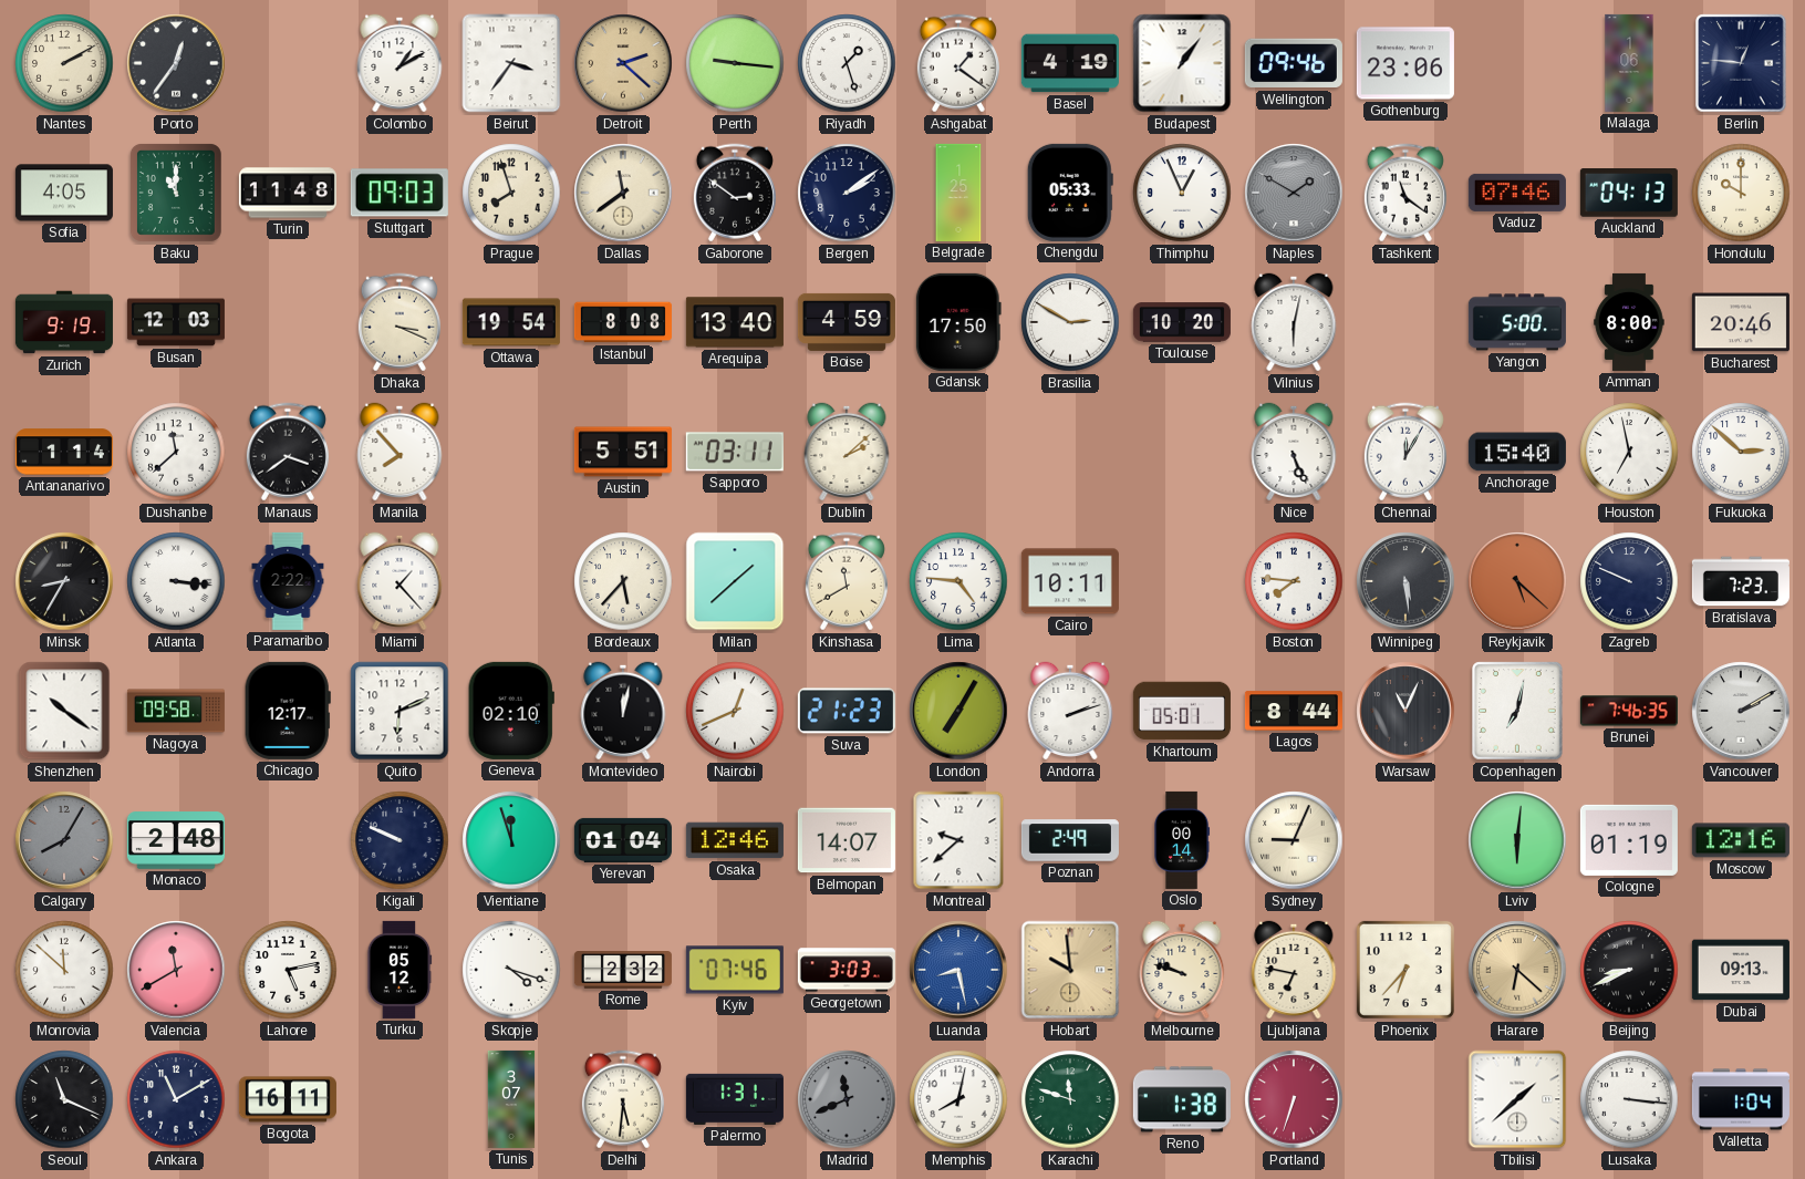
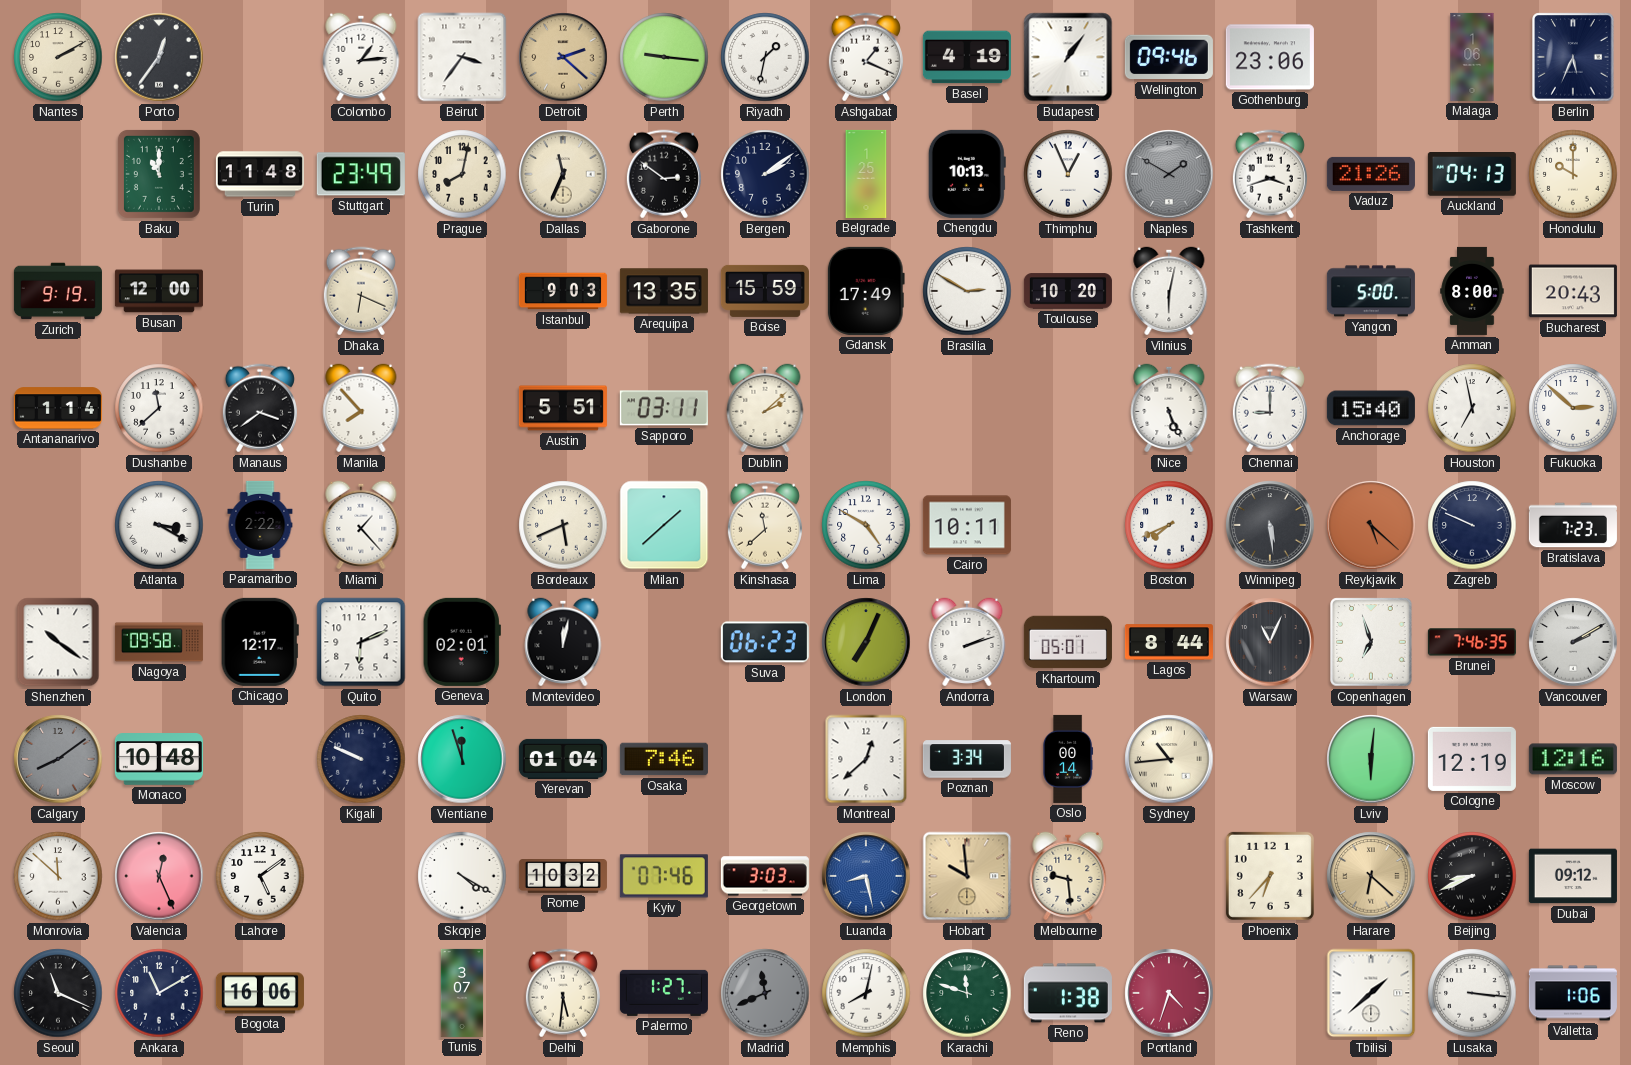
Colombo: 1:10 -> 1:14 (361, 57)
Riyadh: 1:27 -> 1:32 (765, 57)
Ashgabat: 1:21 -> 1:19 (866, 57)
Berlin: 12:46 -> 5:34 (1573, 57)
Sofia: 4:05 -> none (64, 193)
Stuttgart: 09:03 -> 23:49 (361, 174)
Prague: 7:57 -> 8:02 (462, 174)
Dallas: 11:39 -> 11:34 (563, 174)
Chengdu: 05:33 -> 10:13 (967, 174)
Tashkent: 11:21 -> 3:42 (1270, 174)
Vaduz: 07:46 -> 21:26 (1371, 174)
Busan: 12:03 -> 12:00 (159, 291)
Dhaka: 3:19 -> 6:19 (361, 291)
Ottawa: 19:54 -> none (511, 322)
Istanbul: 8:08 -> 9:03 (563, 291)
Arequipa: 13:40 -> 13:35 (664, 291)
Boise: 4:59 -> 15:59 (765, 291)
Gdansk: 17:50 -> 17:49 (866, 291)
Bucharest: 20:46 -> 20:43 (1573, 291)
Chennai: 12:05 -> 9:00 (1270, 408)
Minsk: 8:35 -> none (64, 581)
Atlanta: 3:16 -> 3:20 (159, 525)
Bordeaux: 5:37 -> 5:41 (563, 525)
Kinshasa: 11:40 -> 11:38 (765, 525)
Lima: 4:46 -> 4:50 (866, 525)
Boston: 7:46 -> 7:41 (1169, 525)
Geneva: 02:10 -> 02:01 (462, 642)
Nairobi: 12:41 -> none (735, 711)
Suva: 21:23 -> 06:23 (765, 642)
London: 7:05 -> 7:04 (866, 642)
Copenhagen: 7:02 -> 6:57 (1371, 642)
Calgary: 8:05 -> 8:09 (58, 759)
Monaco: 2:48 -> 10:48 (159, 759)
Osaka: 12:46 -> 7:46 (664, 759)
Belmopan: 14:07 -> none (847, 840)
Montreal: 9:38 -> 12:38 (866, 759)
Poznan: 2:49 -> 3:34 (967, 759)
Sydney: 9:04 -> 10:44 (1169, 759)
Cologne: 01:19 -> 12:19 (1472, 759)
Valencia: 11:40 -> 12:26 (159, 876)
Lahore: 5:13 -> 5:09 (260, 876)
Turku: 05:12 -> none (400, 970)
Skopje: 4:18 -> 4:20 (462, 876)
Rome: 2:32 -> 10:32 (563, 877)
Melbourne: 9:48 -> 9:29 (1068, 876)
Ljubljana: 6:47 -> none (1294, 970)
Dubai: 09:13 -> 09:12 (1573, 876)
Bogota: 16:11 -> 16:06 (260, 993)
Palermo: 1:31 -> 1:27 (664, 993)
Portland: 6:33 -> 4:33 (1169, 993)
Valletta: 1:04 -> 1:06 (1573, 993)
